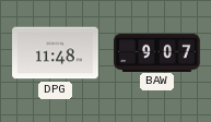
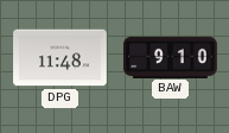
BAW: 9:07 -> 9:10 (171, 57)
